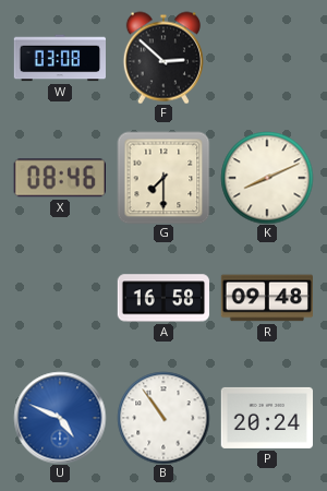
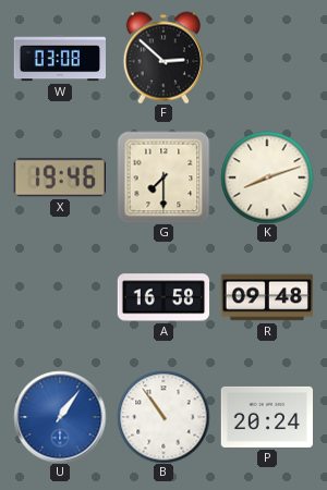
X: 08:46 -> 19:46 (60, 177)
K: 8:11 -> 8:12 (267, 177)
U: 4:49 -> 1:06 (60, 417)
